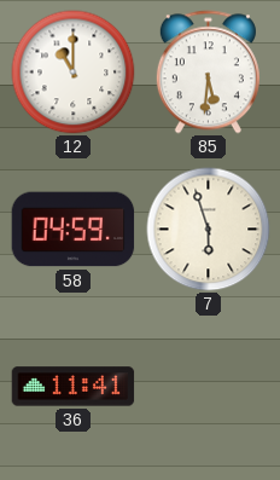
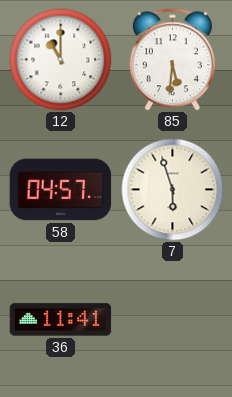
58: 04:59 -> 04:57 (61, 190)
